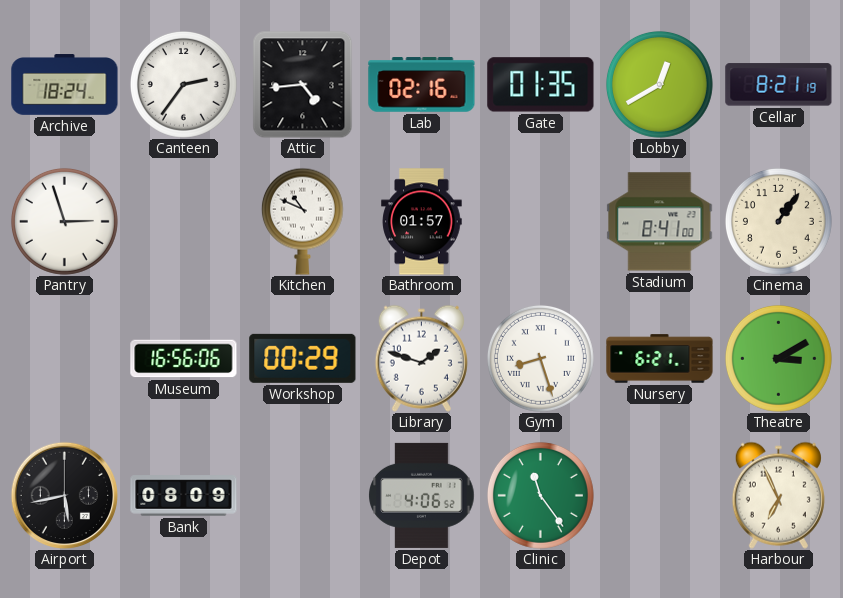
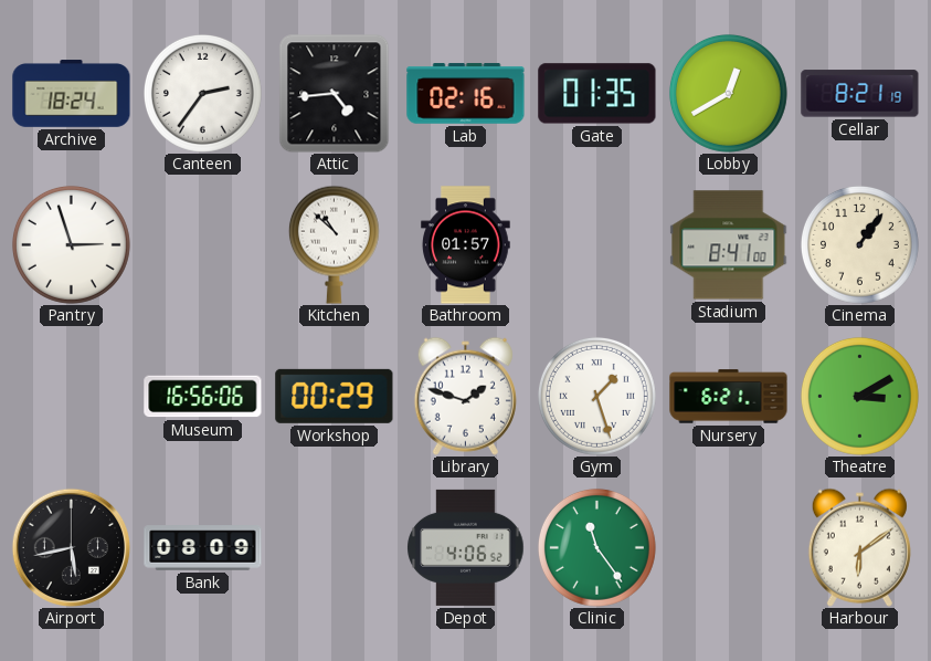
Kitchen: 10:49 -> 10:52 (334, 244)
Gym: 8:27 -> 1:27 (596, 396)
Harbour: 6:56 -> 6:09 (859, 547)
